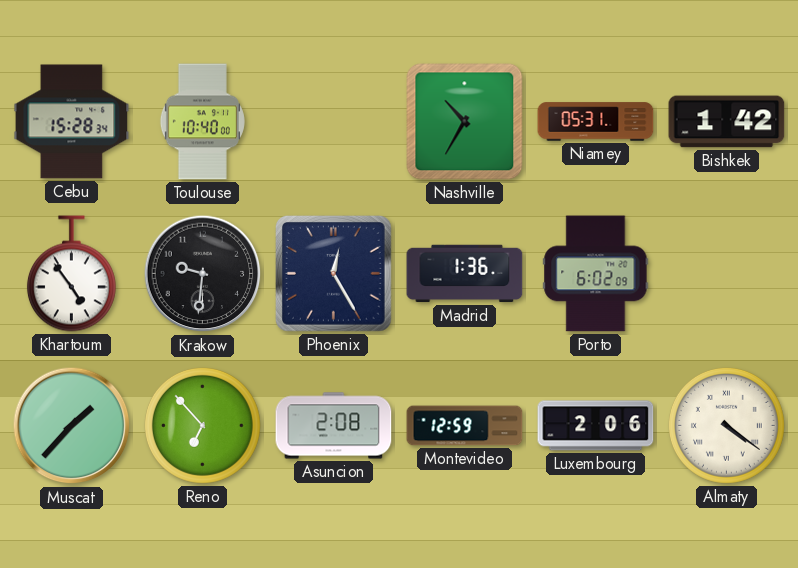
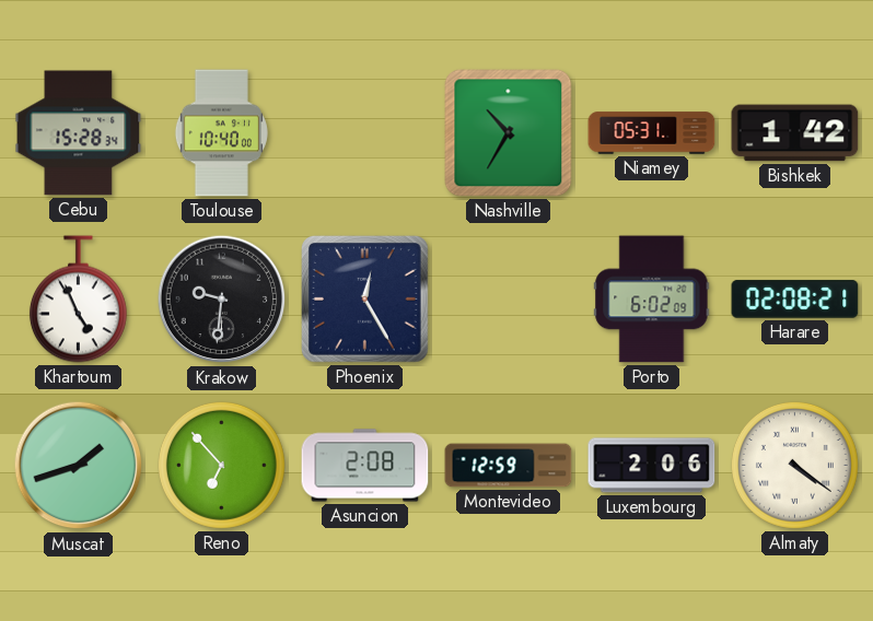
Khartoum: 4:54 -> 4:56 (78, 300)
Madrid: 1:36 -> none (465, 274)
Harare: none -> 02:08 (795, 300)
Muscat: 1:37 -> 1:42 (79, 466)
